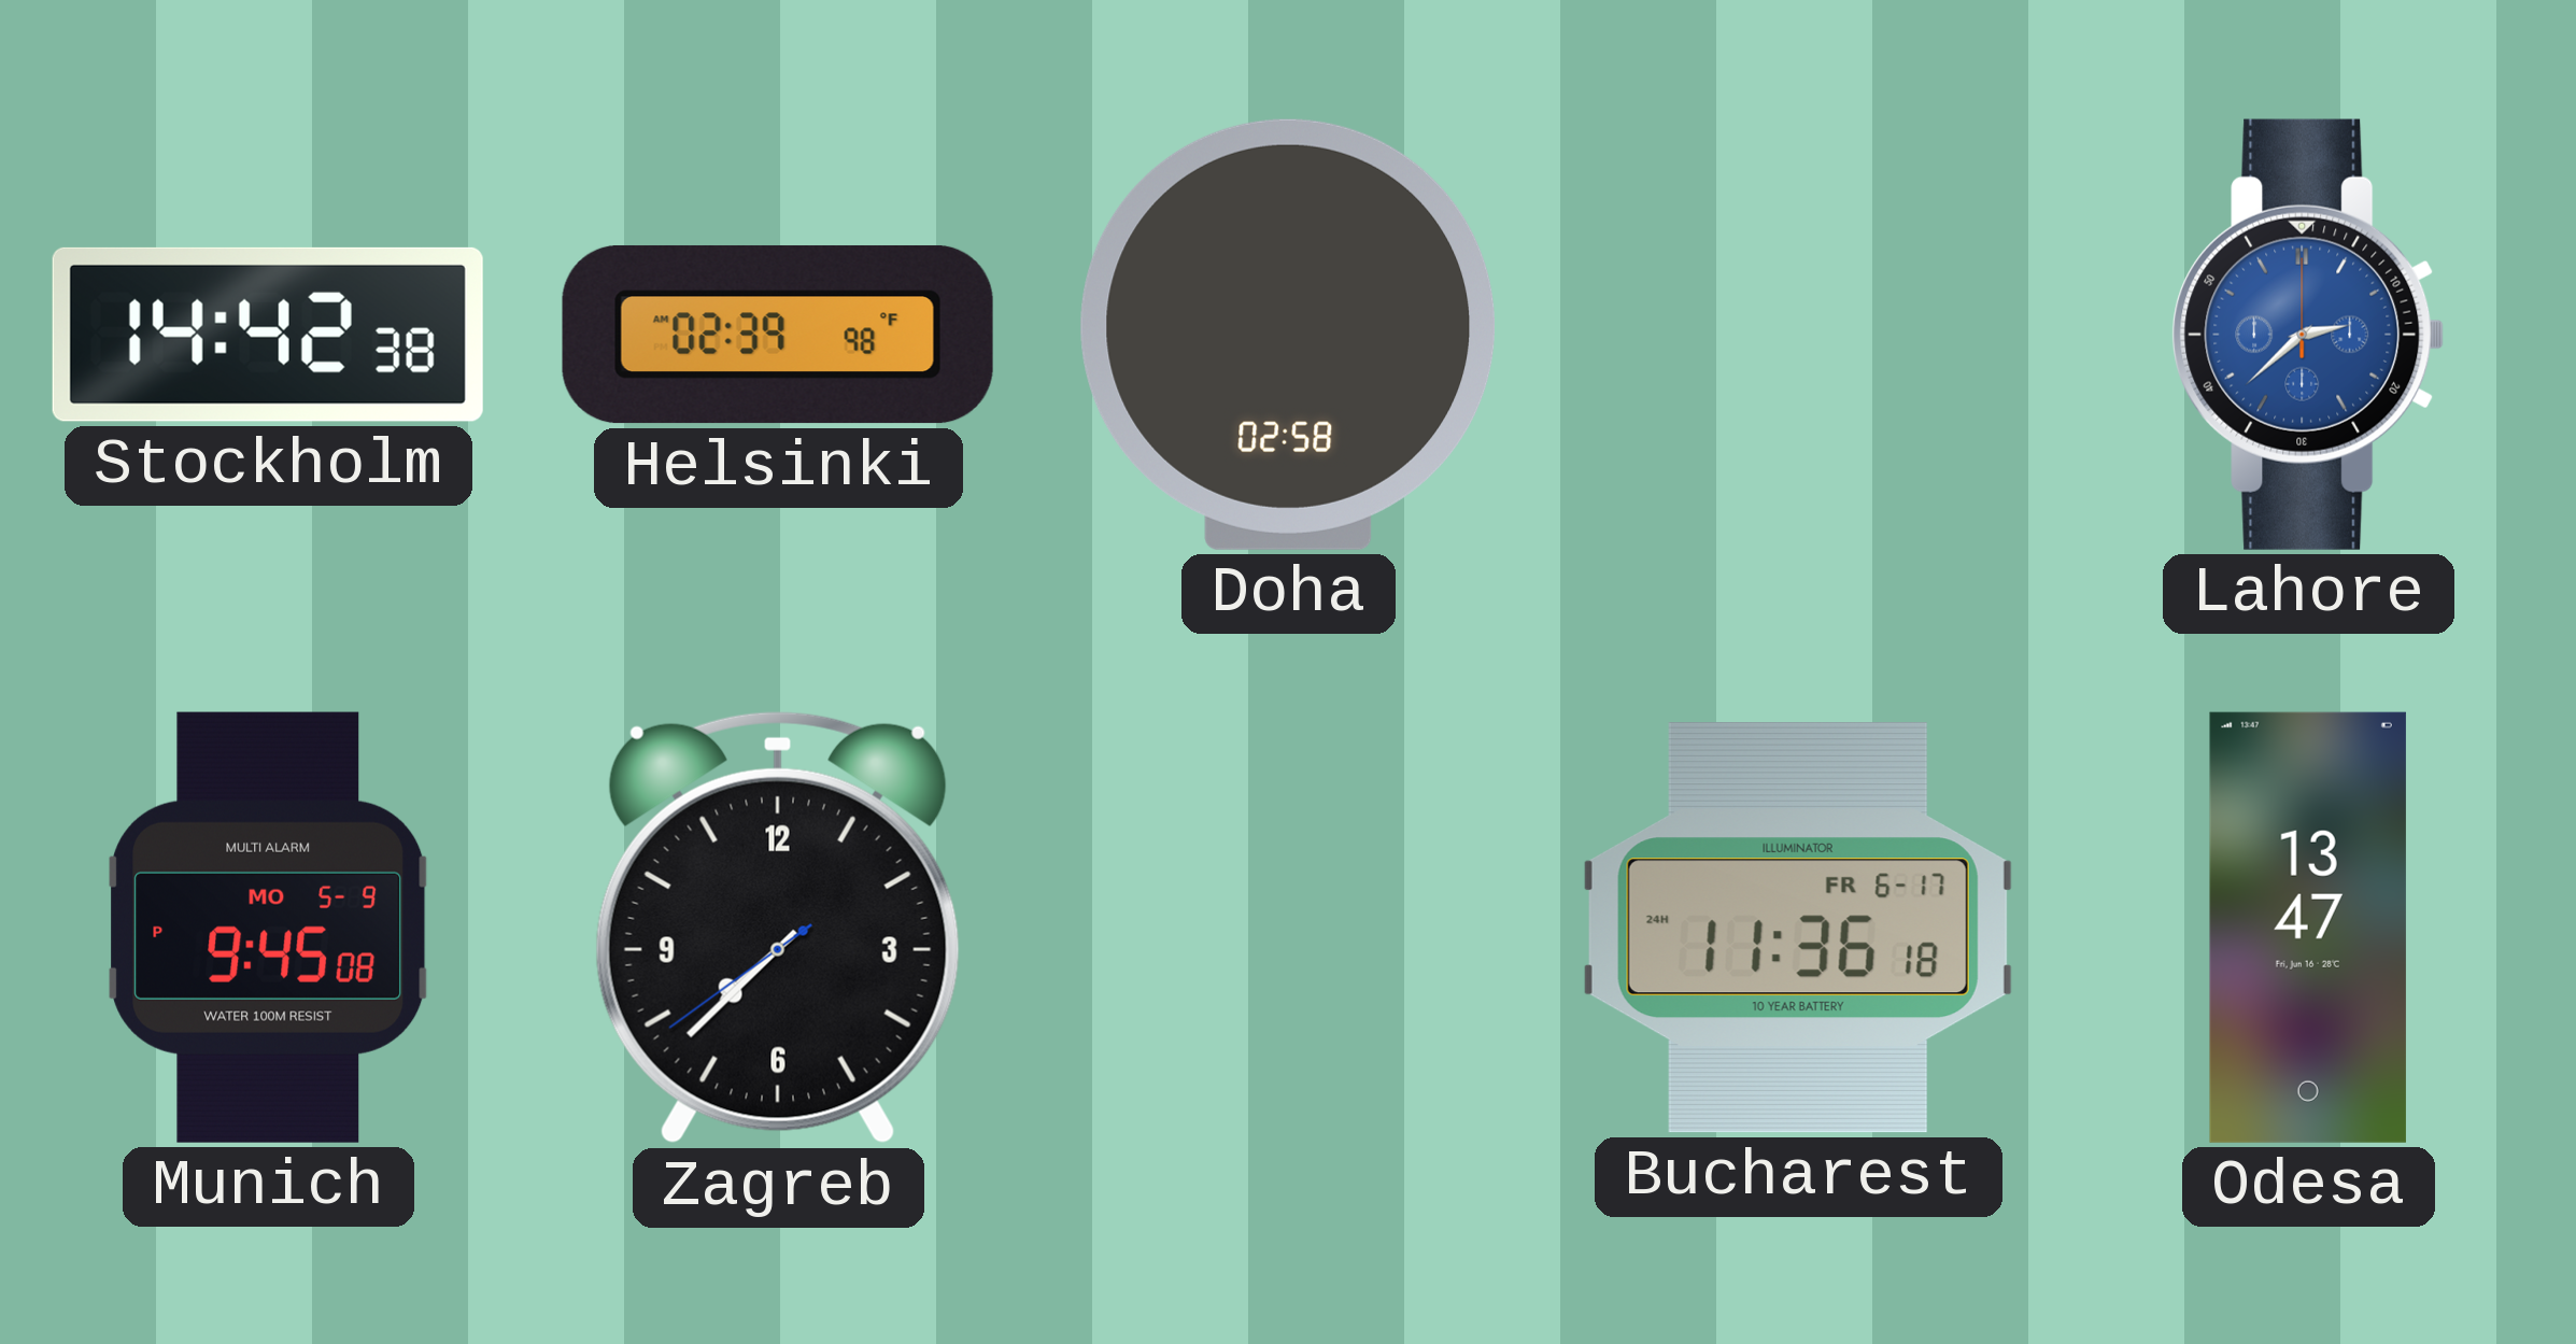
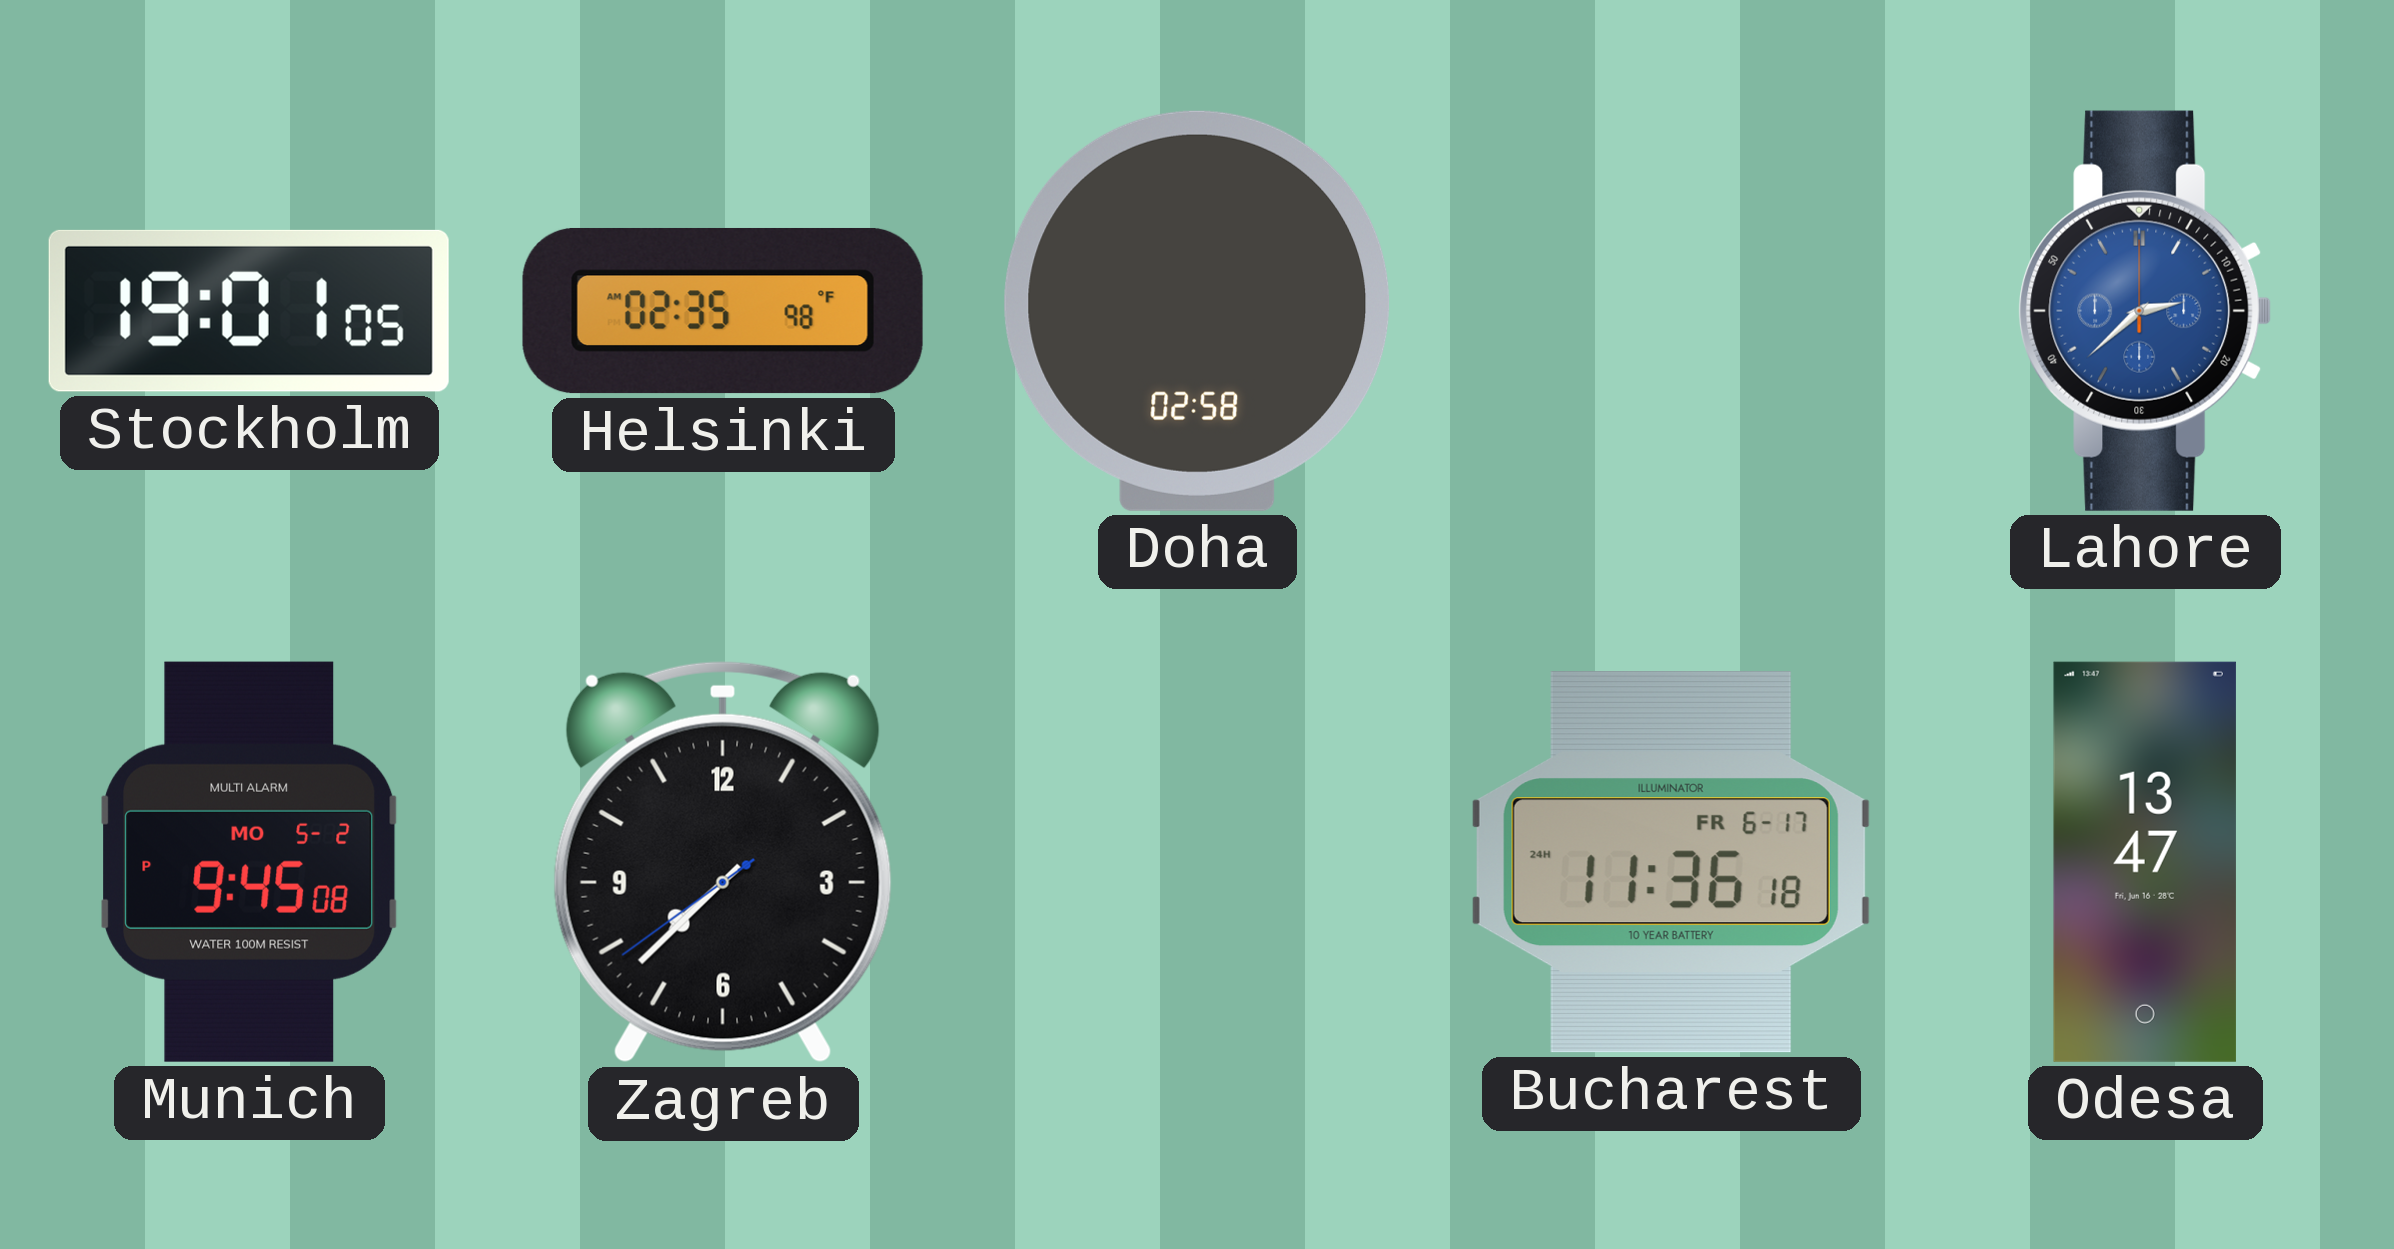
Stockholm: 14:42 -> 19:01 (249, 311)
Helsinki: 02:39 -> 02:35 (723, 311)
Munich date: MO 5-9 -> MO 5-2 (249, 862)
